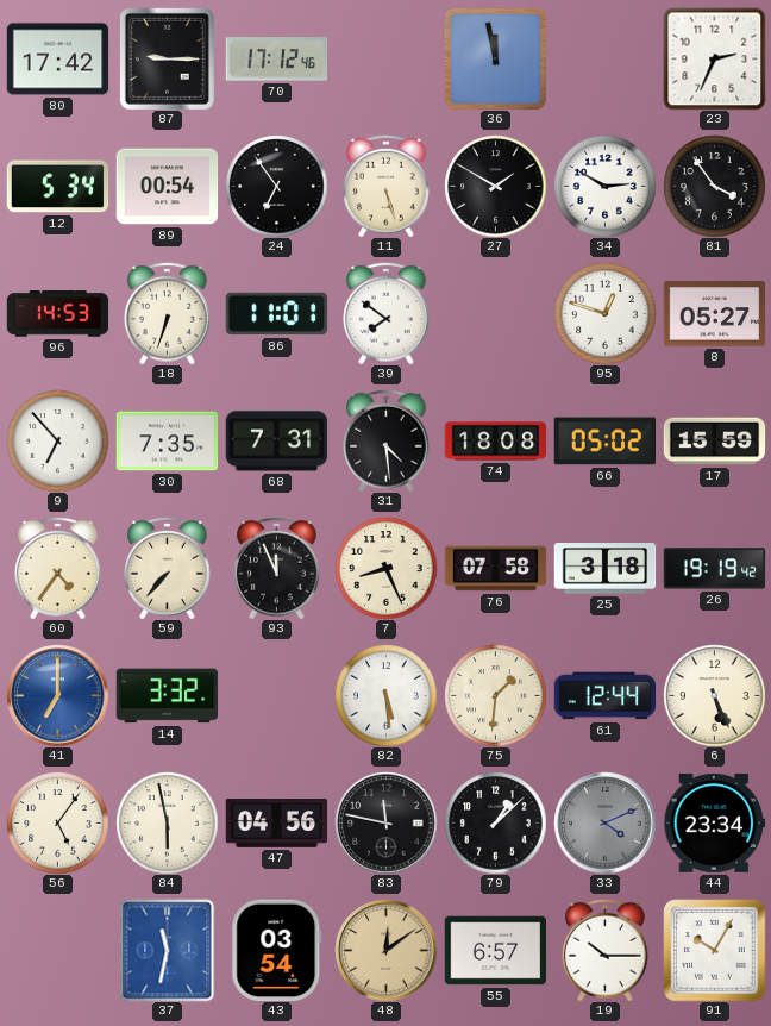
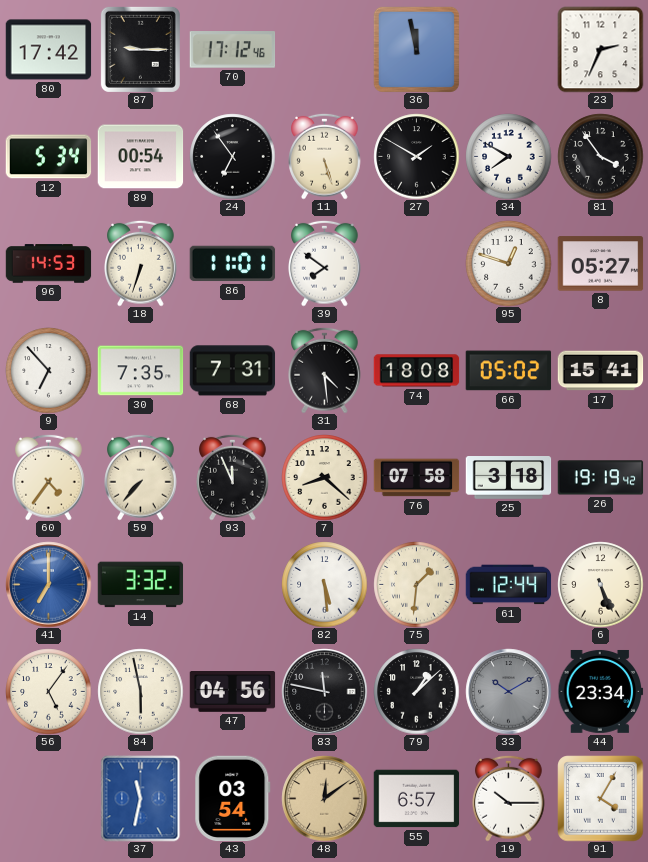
34: 2:50 -> 7:50 (508, 156)
17: 15:59 -> 15:41 (600, 371)
7: 8:26 -> 8:22 (324, 477)
33: 4:11 -> 10:10 (508, 691)
91: 10:05 -> 4:05 (600, 798)
